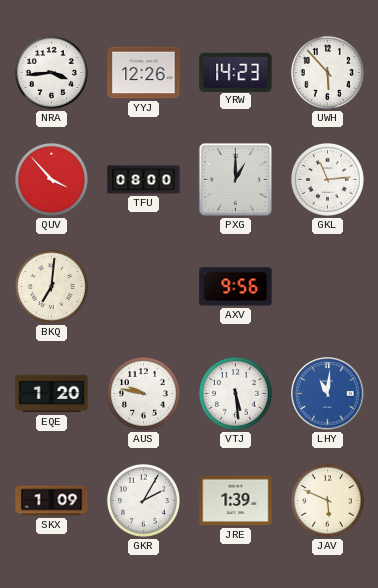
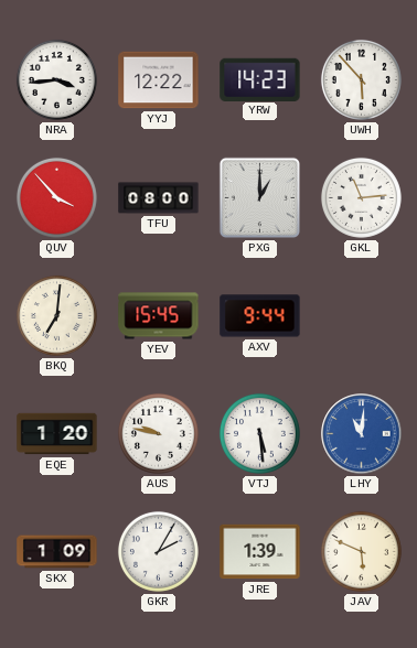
YYJ: 12:26 -> 12:22 (159, 80)
YEV: none -> 15:45 (159, 316)
AXV: 9:56 -> 9:44 (260, 316)
